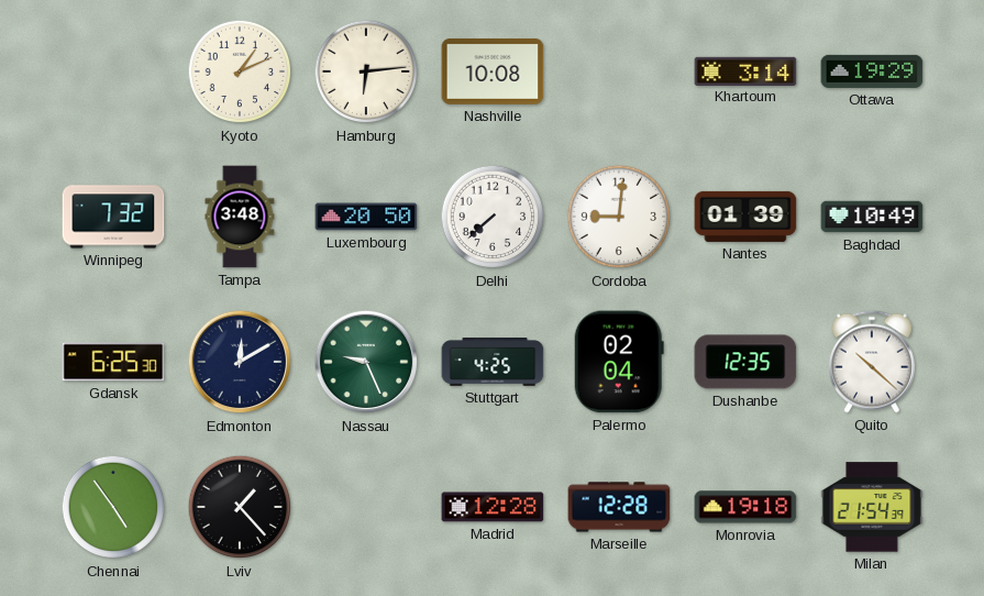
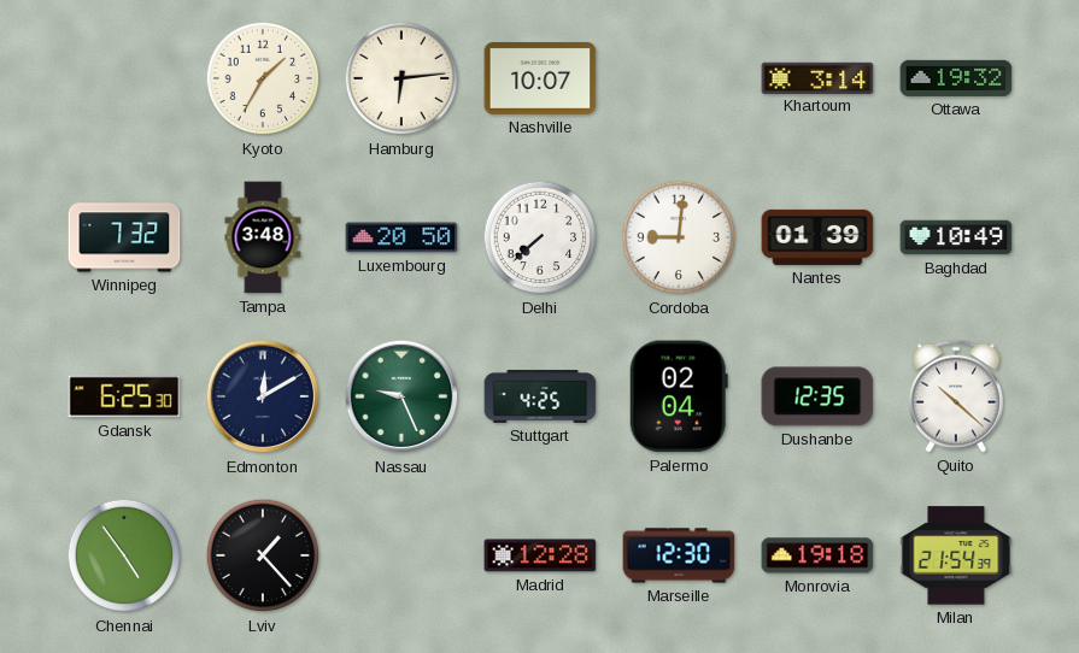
Kyoto: 1:11 -> 1:35 (263, 78)
Nashville: 10:08 -> 10:07 (540, 78)
Ottawa: 19:29 -> 19:32 (956, 78)
Marseille: 12:28 -> 12:30 (679, 555)
